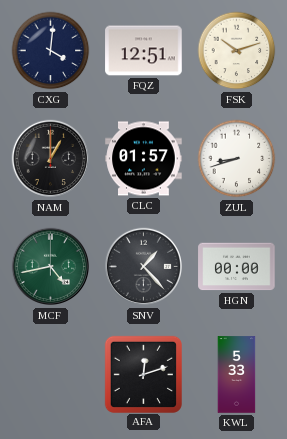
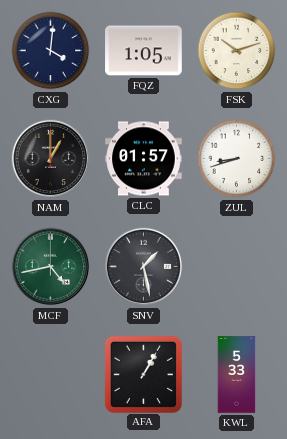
FQZ: 12:51 -> 1:05 (144, 51)
SNV: 1:23 -> 1:28 (144, 267)
HGN: 00:00 -> none (237, 267)
AFA: 12:12 -> 1:05 (143, 374)
